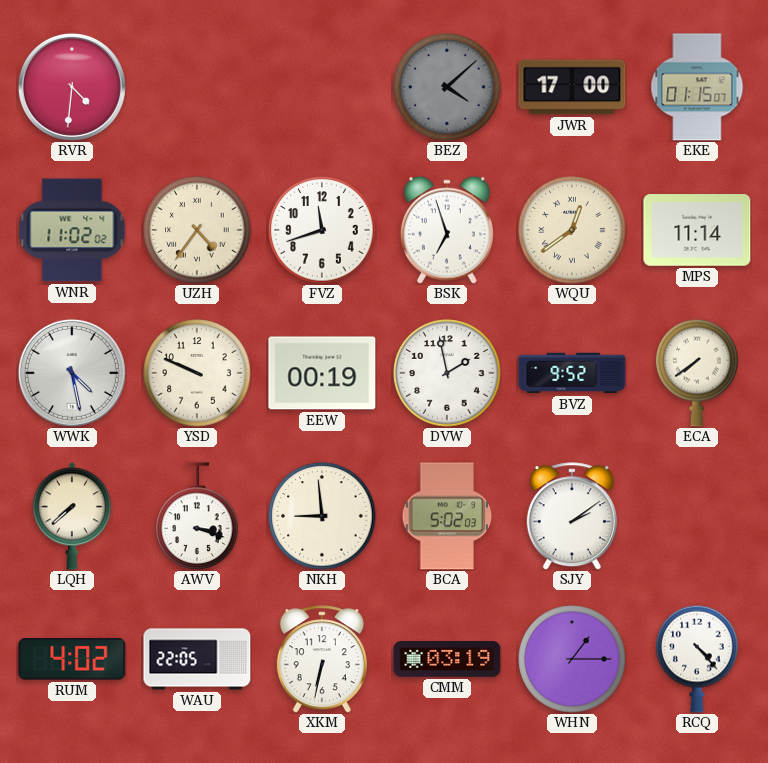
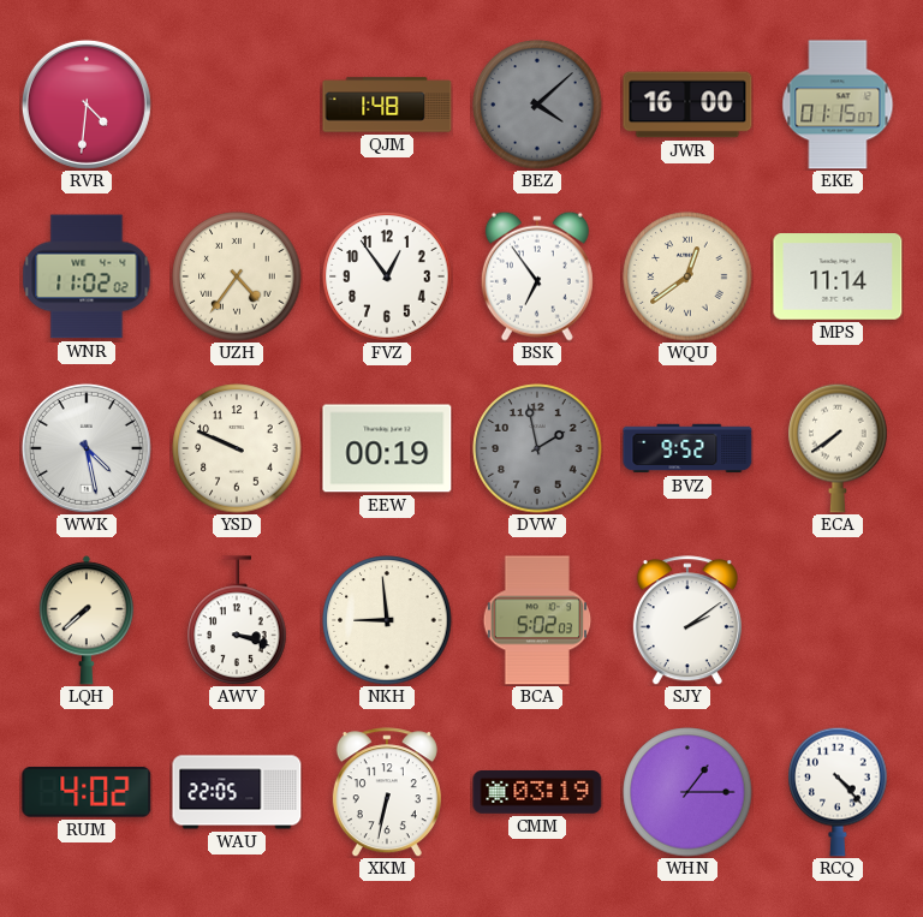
QJM: none -> 1:48 (387, 105)
JWR: 17:00 -> 16:00 (687, 105)
FVZ: 11:42 -> 12:54 (387, 276)
BSK: 6:57 -> 6:54 (537, 276)
DVW dial: white -> grey (537, 448)
